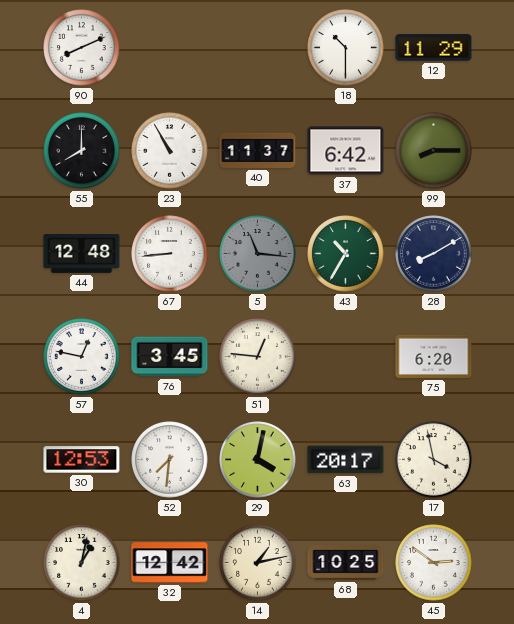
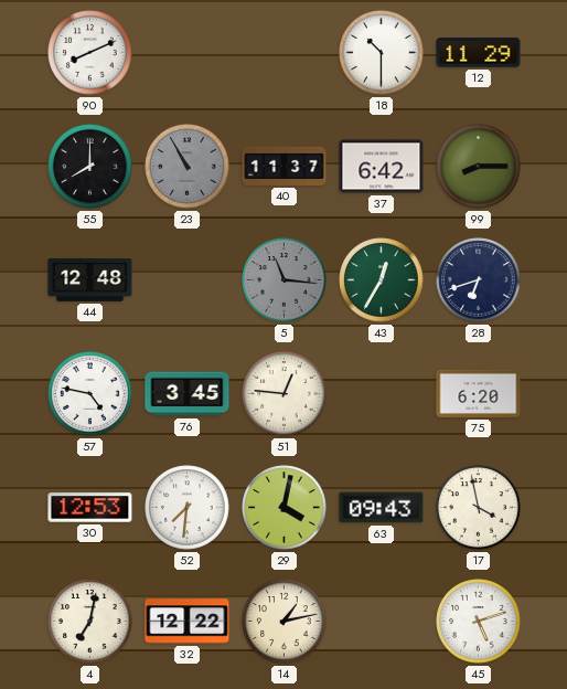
23 dial: white -> grey (188, 167)
67: 8:44 -> none (170, 254)
43: 10:35 -> 12:35 (382, 280)
28: 8:10 -> 6:42 (479, 280)
57: 12:47 -> 4:47 (90, 394)
63: 20:17 -> 09:43 (382, 508)
4: 1:02 -> 7:02 (90, 622)
32: 12:42 -> 12:22 (188, 622)
68: 10:25 -> none (346, 563)
45: 2:51 -> 5:12 (479, 622)
